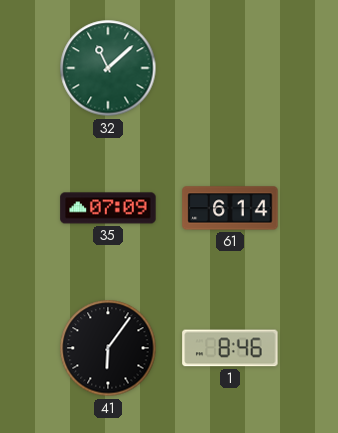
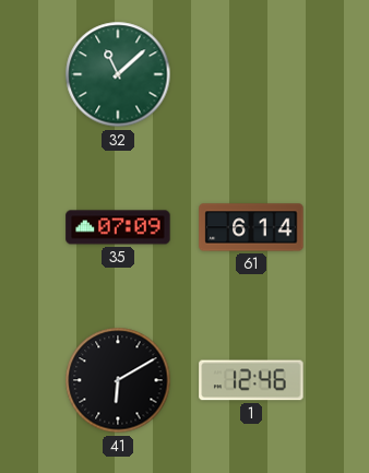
41: 6:06 -> 6:10 (118, 380)
1: 8:46 -> 12:46 (251, 380)
